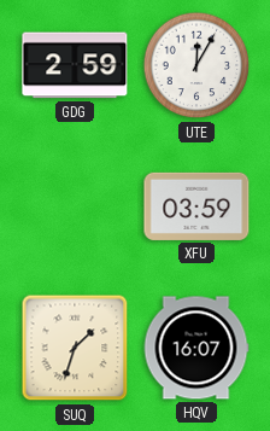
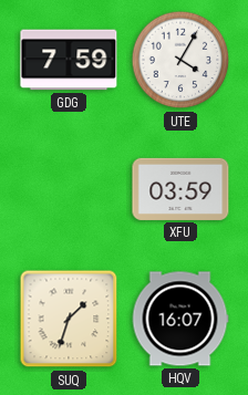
GDG: 2:59 -> 7:59 (69, 60)
UTE: 12:05 -> 4:05 (180, 60)
